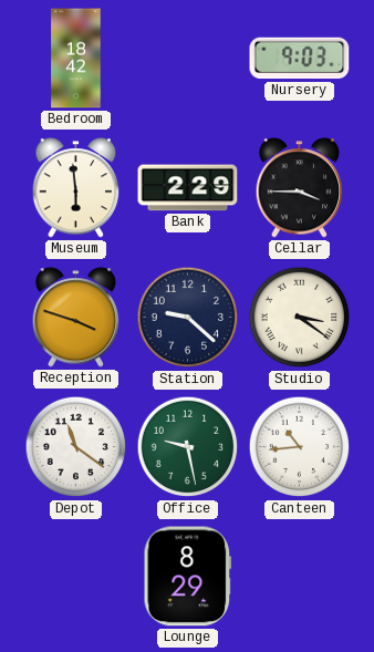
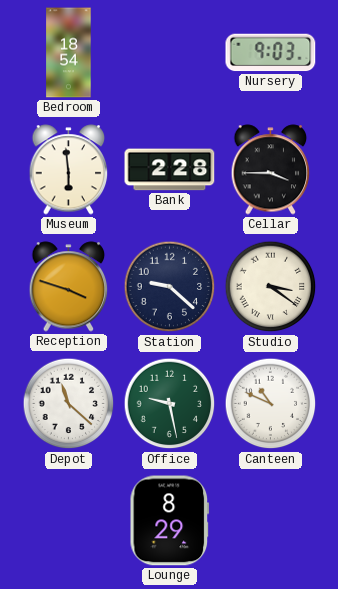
Bedroom: 18:42 -> 18:54 (69, 53)
Bank: 2:29 -> 2:28 (170, 170)
Depot: 11:21 -> 11:22 (69, 404)
Canteen: 10:44 -> 10:49 (271, 404)
